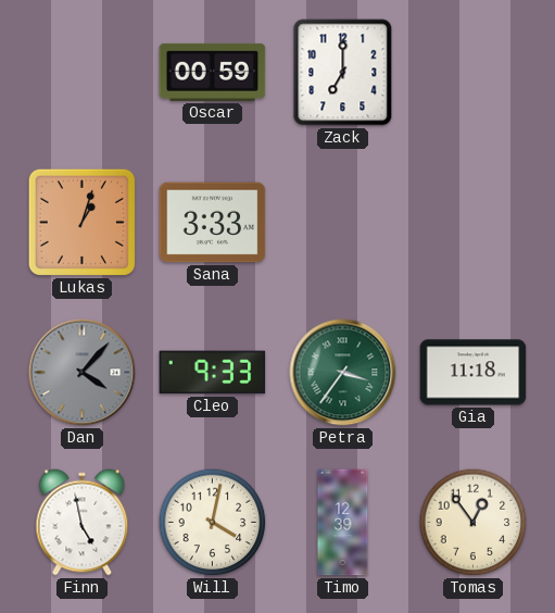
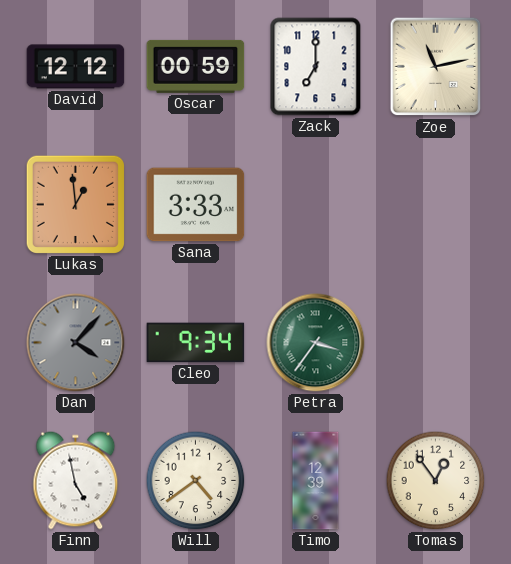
David: none -> 12:12 (76, 67)
Zoe: none -> 11:13 (436, 67)
Lukas: 1:03 -> 12:59 (75, 204)
Cleo: 9:33 -> 9:34 (196, 343)
Gia: 11:18 -> none (474, 373)
Will: 4:02 -> 4:39 (196, 481)
